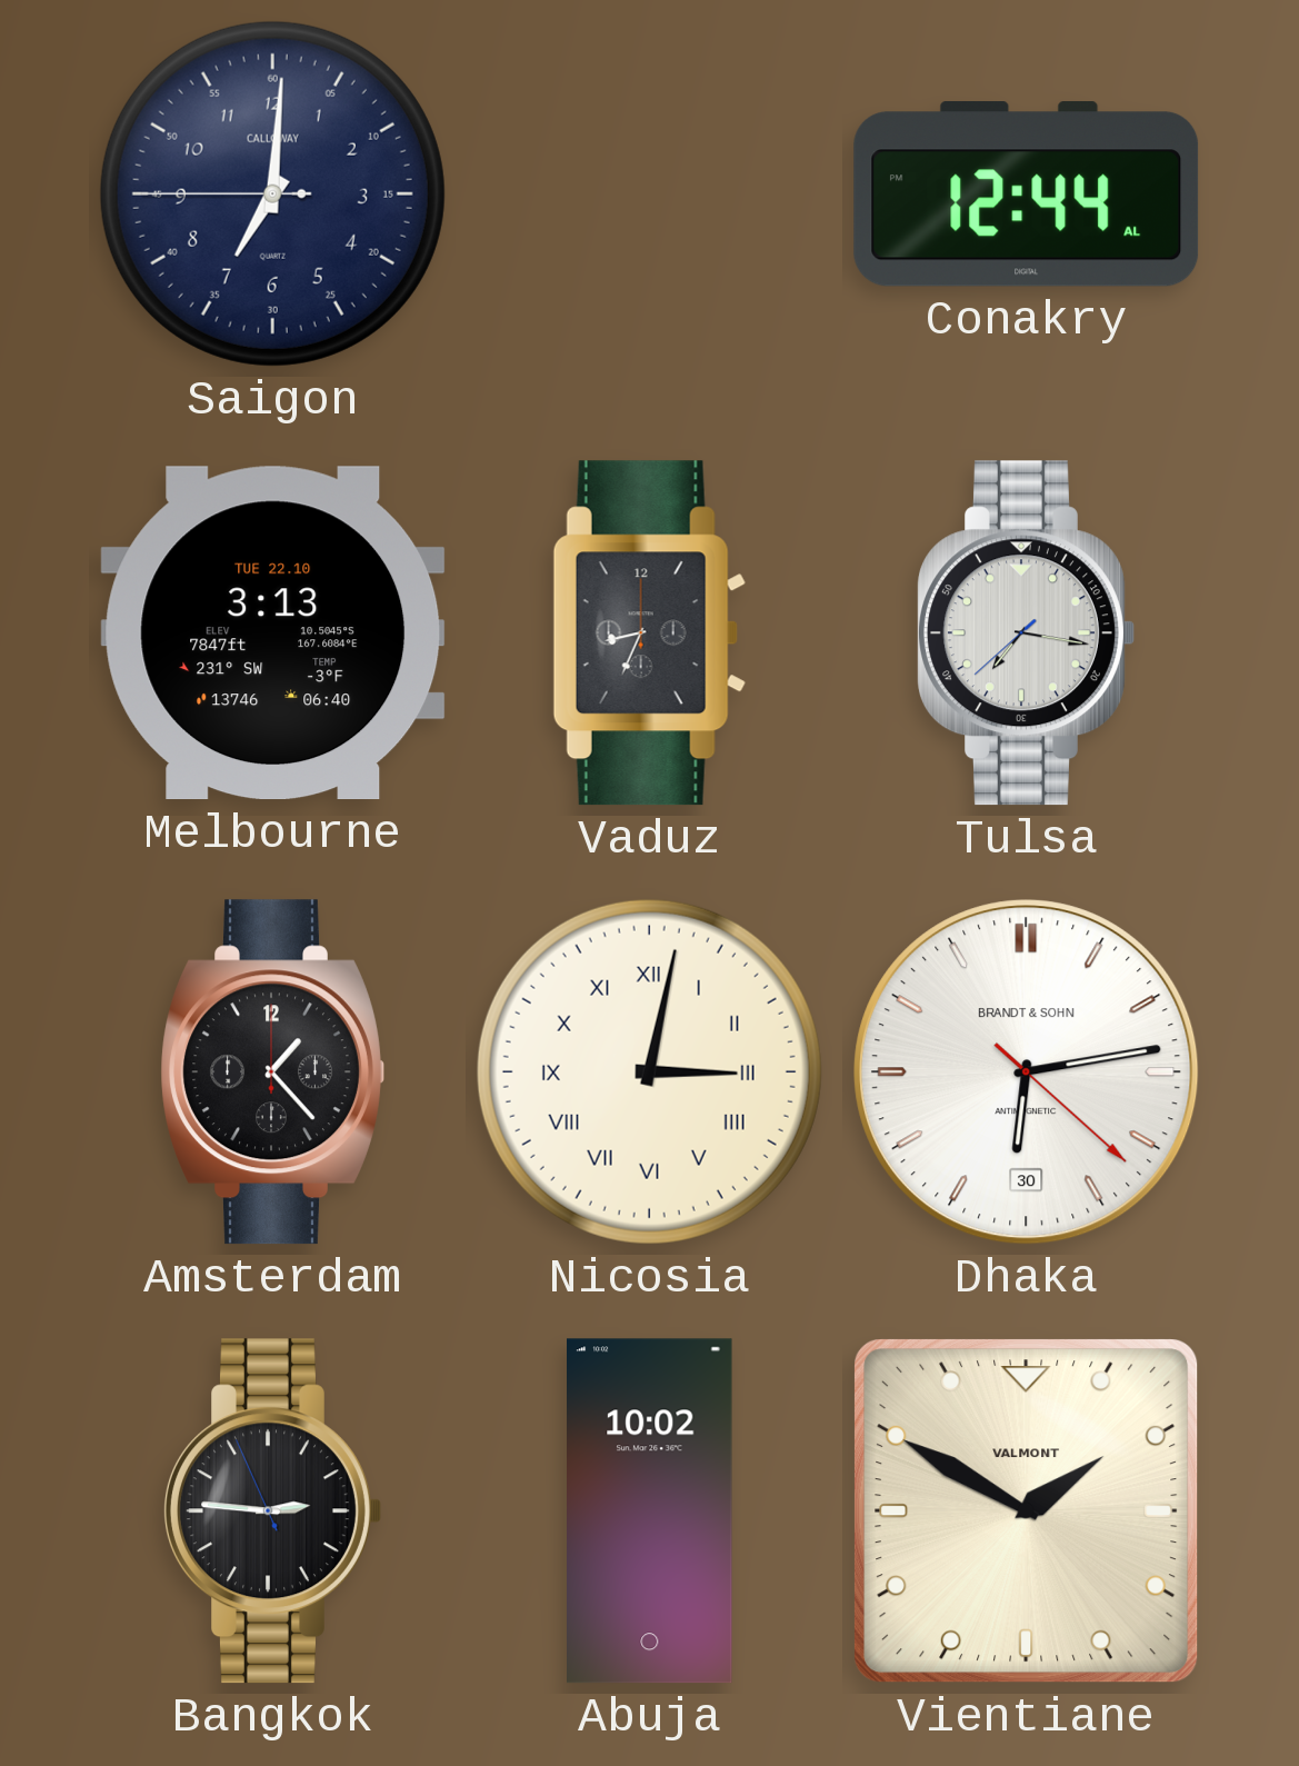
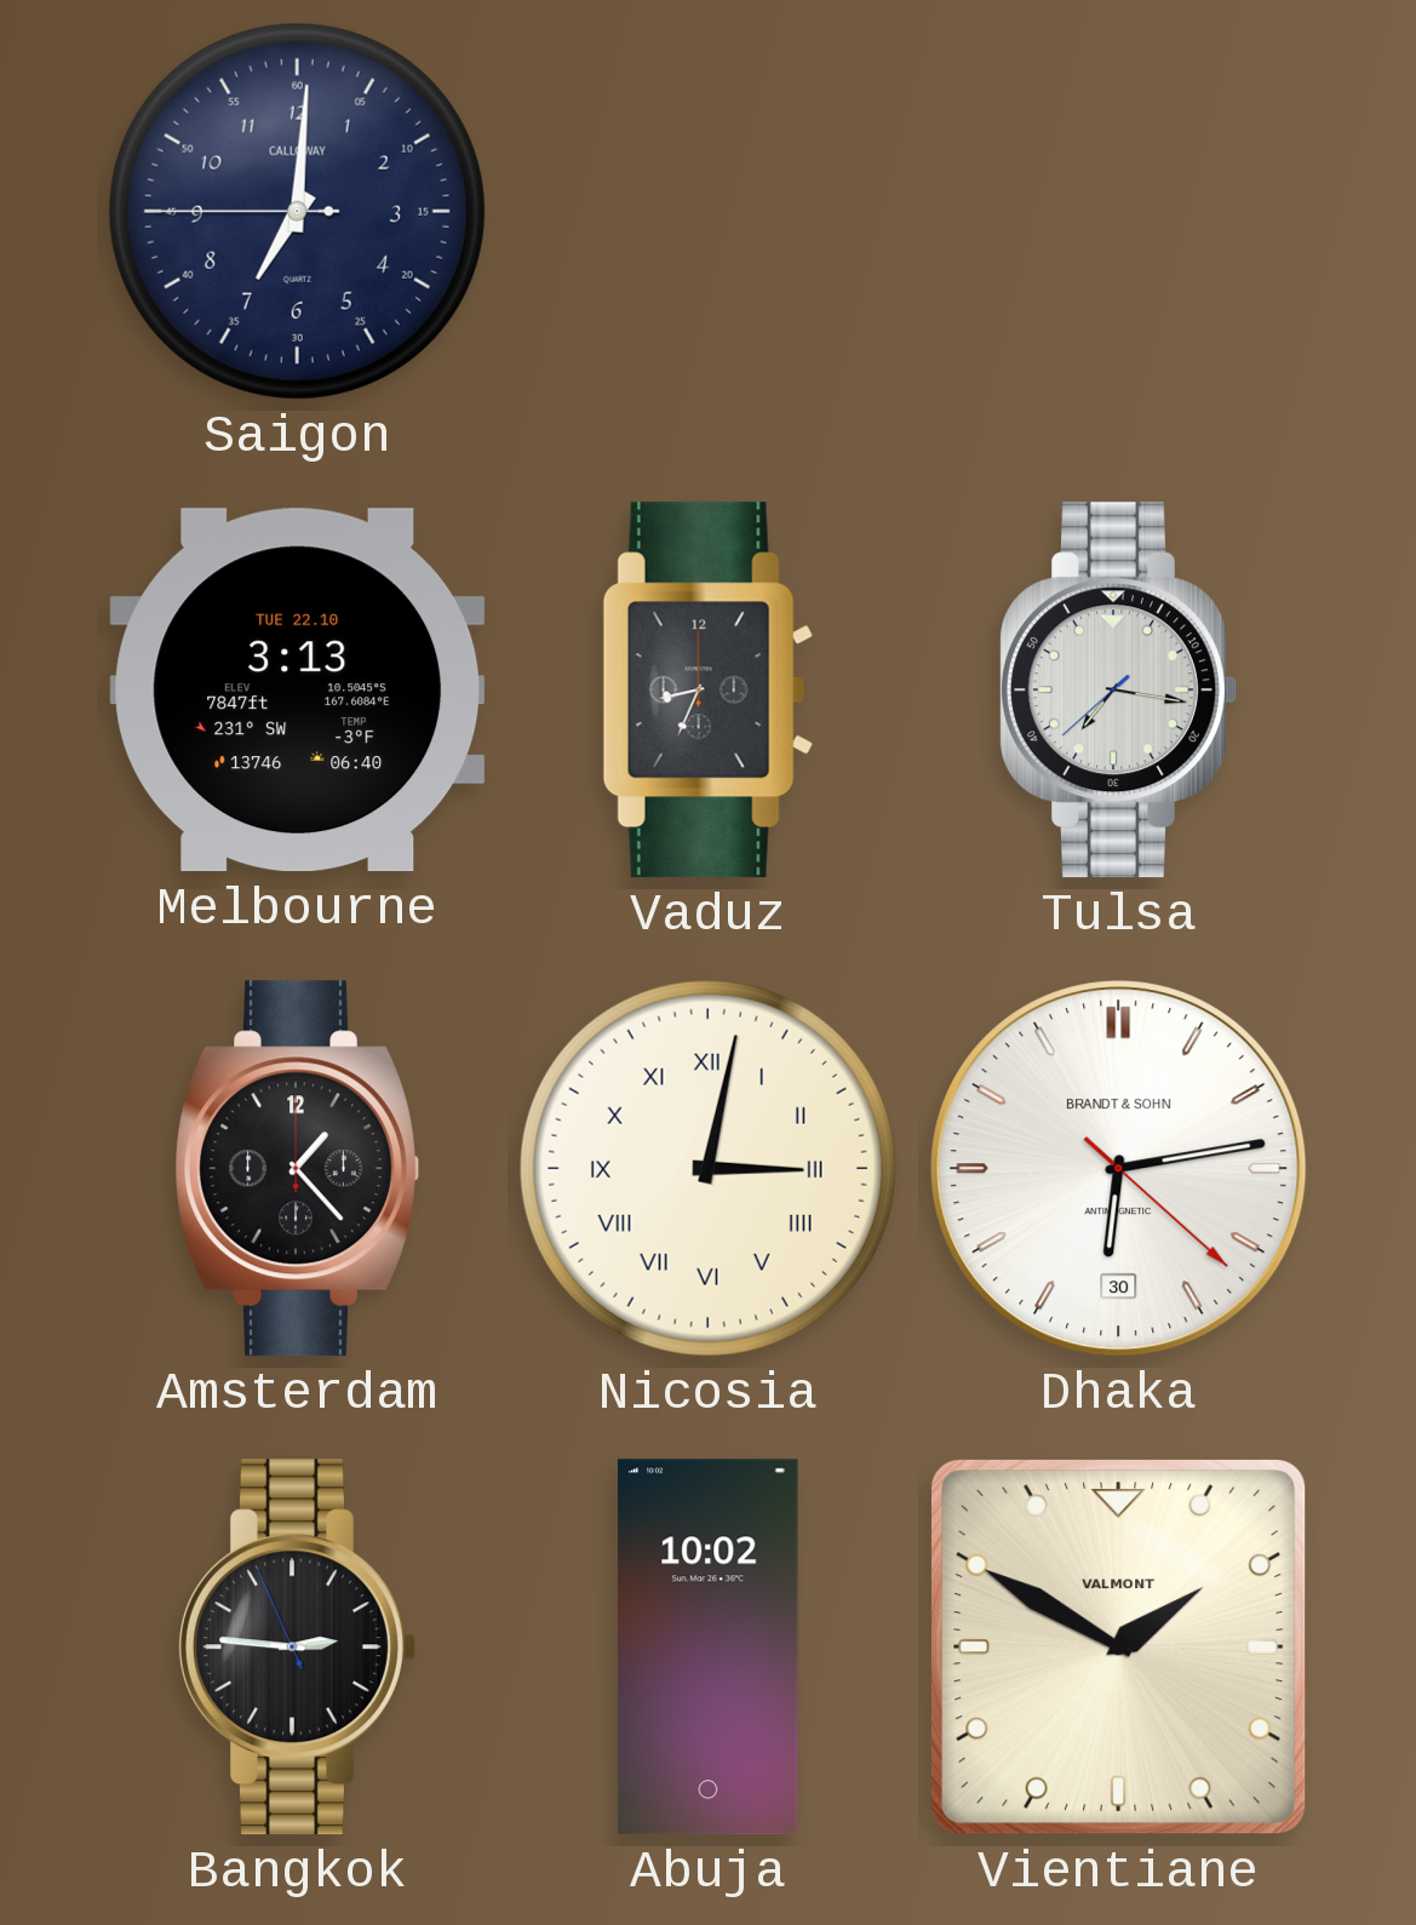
Conakry: 12:44 -> none (1027, 194)
